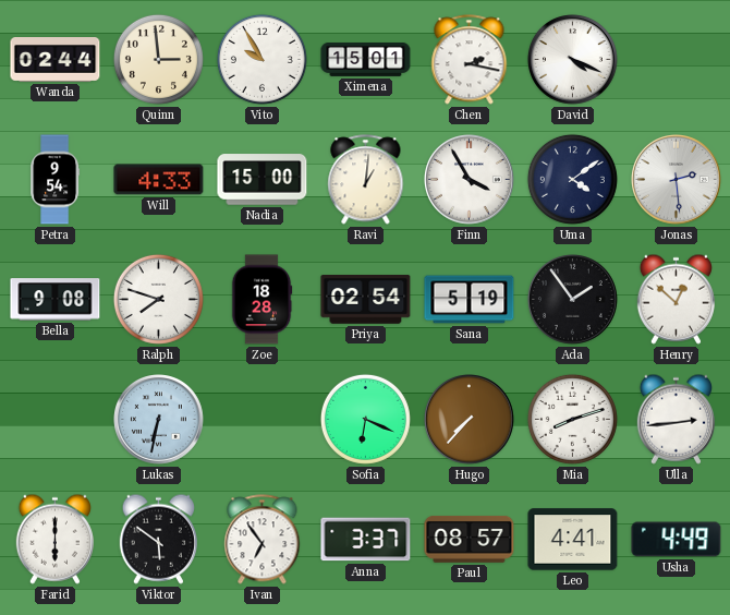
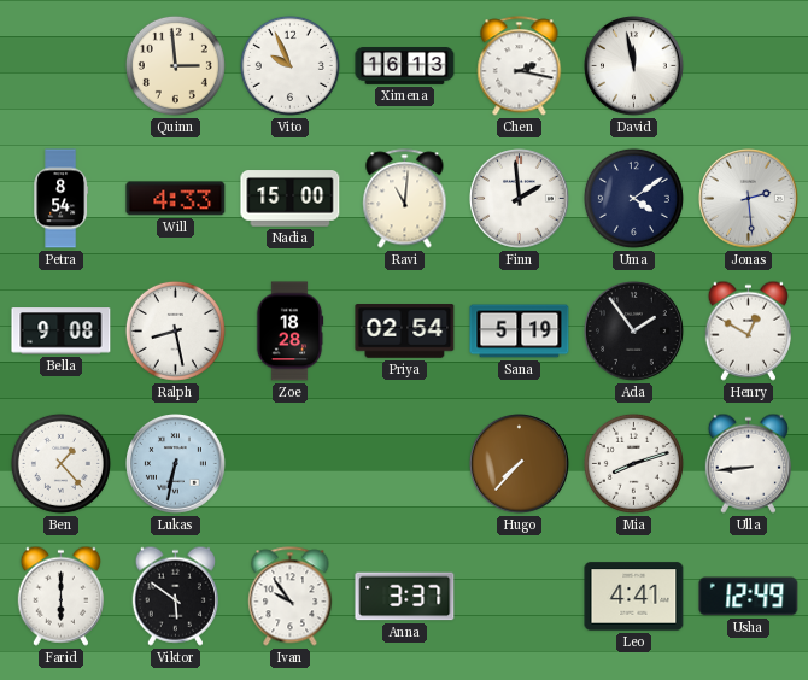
Wanda: 02:44 -> none (56, 60)
Vito: 9:55 -> 9:56 (289, 65)
Ximena: 15:01 -> 16:13 (405, 66)
David: 4:19 -> 11:58 (634, 66)
Petra: 9:54 -> 8:54 (62, 199)
Ravi: 1:01 -> 11:01 (405, 199)
Finn: 3:55 -> 1:59 (520, 199)
Ralph: 7:48 -> 8:28 (175, 330)
Henry: 12:52 -> 12:50 (748, 330)
Ben: none -> 1:23 (60, 463)
Sofia: 6:19 -> none (365, 419)
Ulla: 2:44 -> 8:44 (748, 463)
Ivan: 6:54 -> 9:54 (291, 597)
Paul: 08:57 -> none (470, 539)
Usha: 4:49 -> 12:49 (749, 597)
